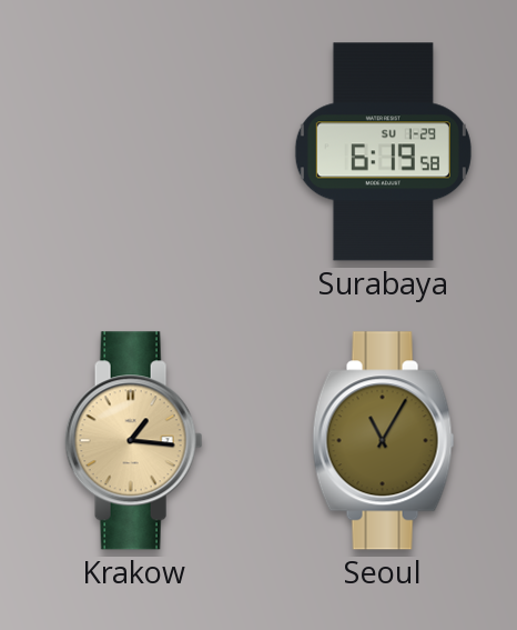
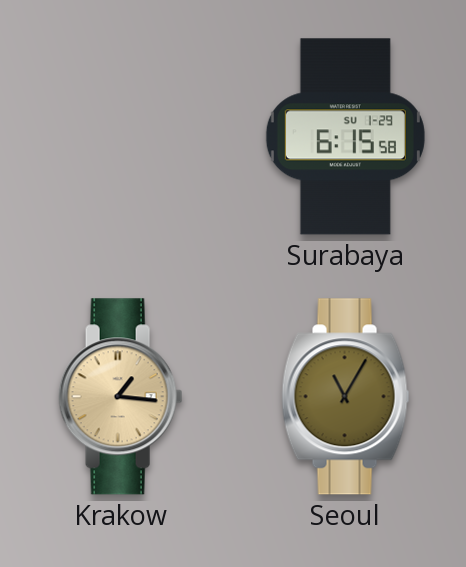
Surabaya: 6:19 -> 6:15 (345, 137)
